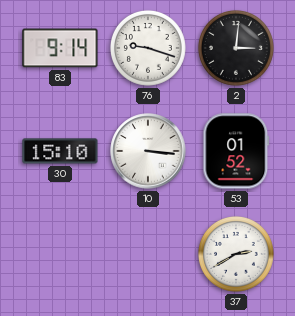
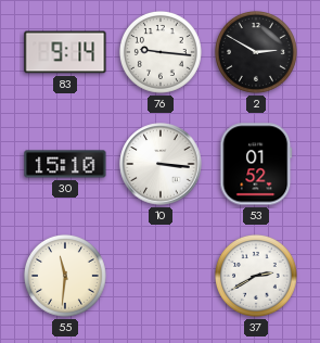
76: 9:18 -> 9:16 (161, 52)
2: 3:01 -> 2:50 (256, 52)
55: none -> 11:31 (65, 276)
